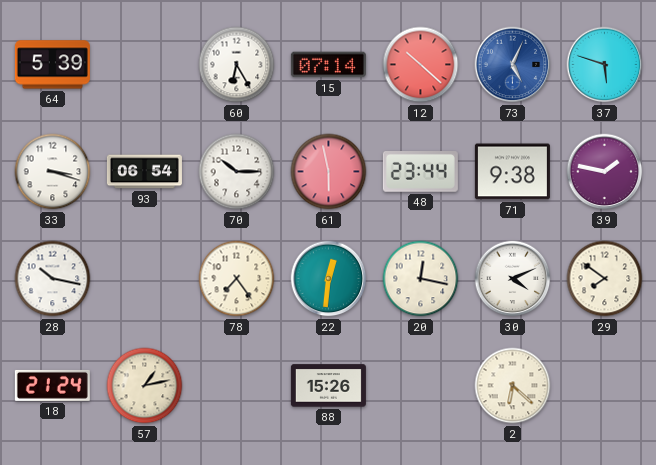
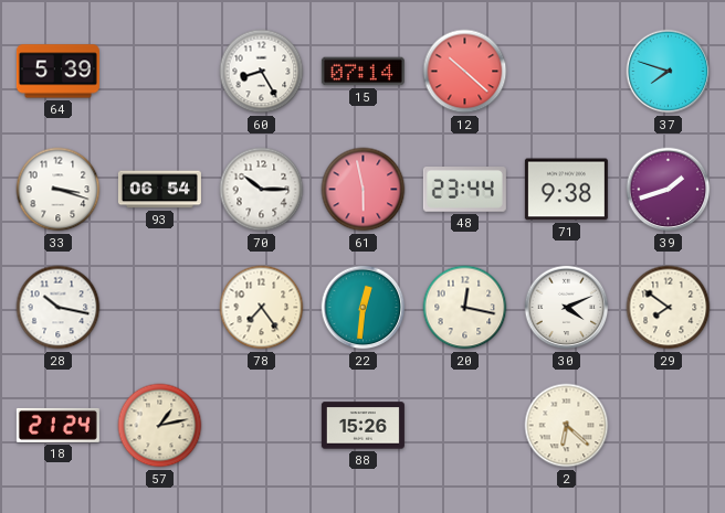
60: 6:25 -> 8:25 (262, 72)
73: 5:04 -> none (513, 65)
37: 5:48 -> 7:48 (669, 72)
39: 1:47 -> 1:42 (669, 190)
